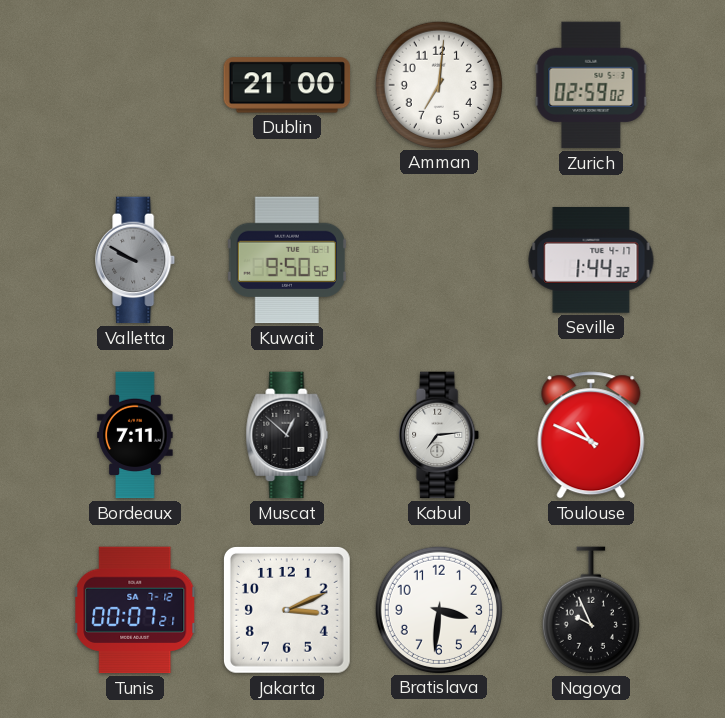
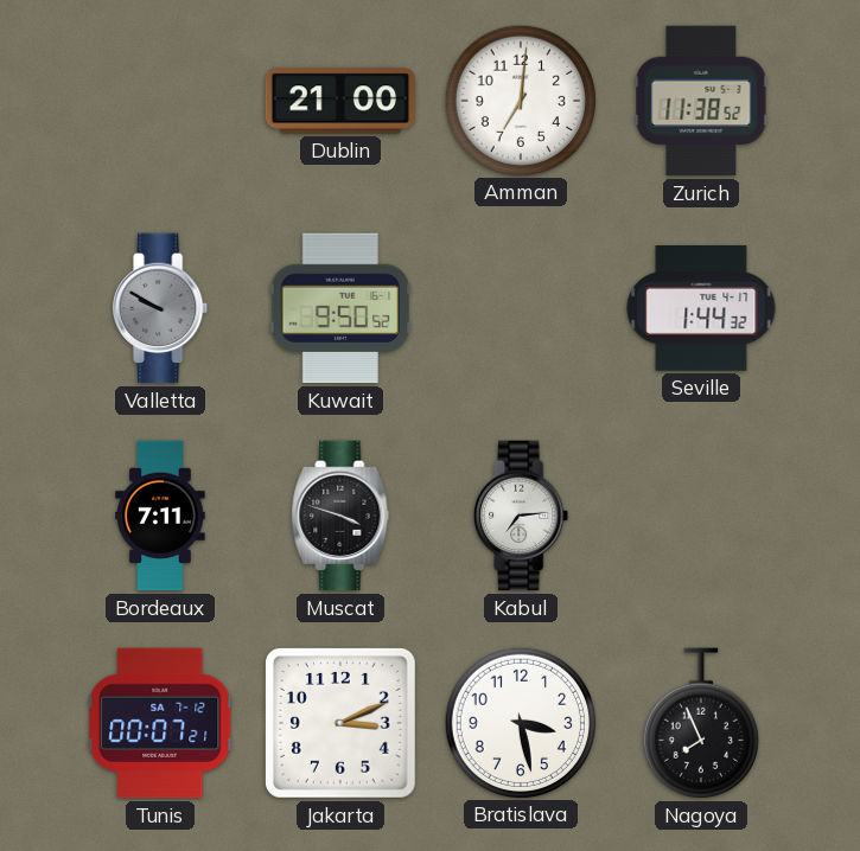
Zurich: 02:59 -> 11:38 (701, 101)
Muscat: 12:52 -> 3:48 (340, 516)
Toulouse: 10:49 -> none (591, 435)
Bratislava: 3:31 -> 3:28 (520, 722)
Nagoya: 9:56 -> 7:56 (701, 723)
